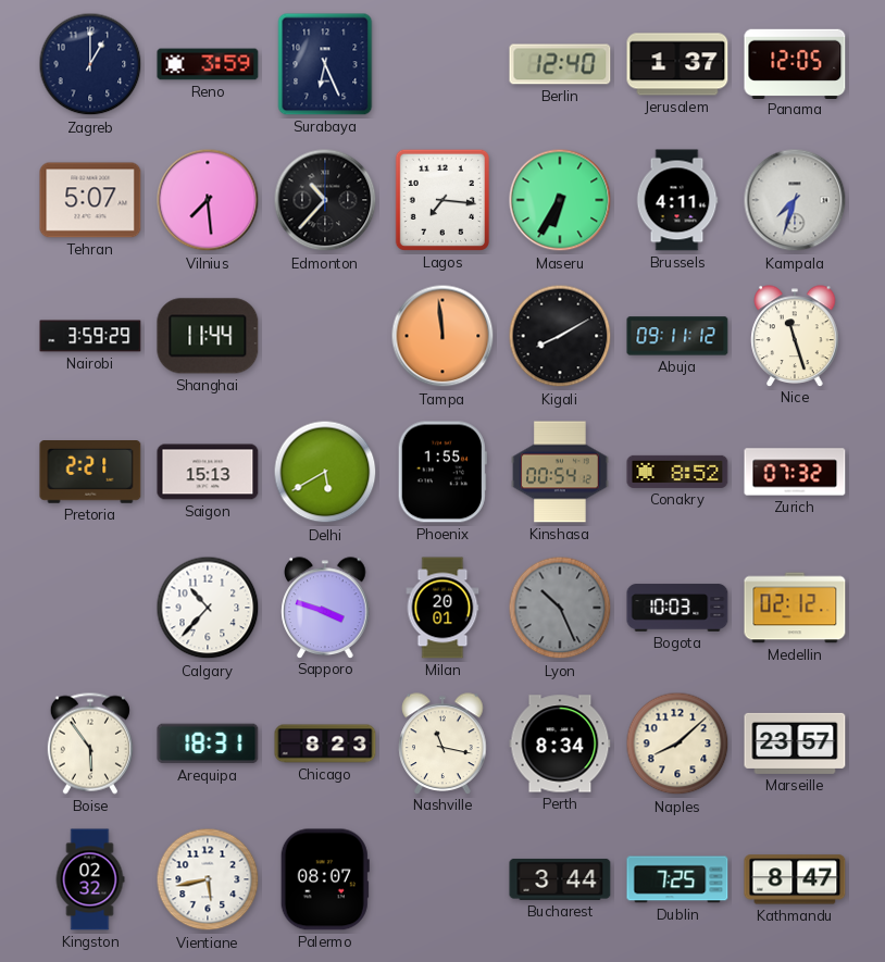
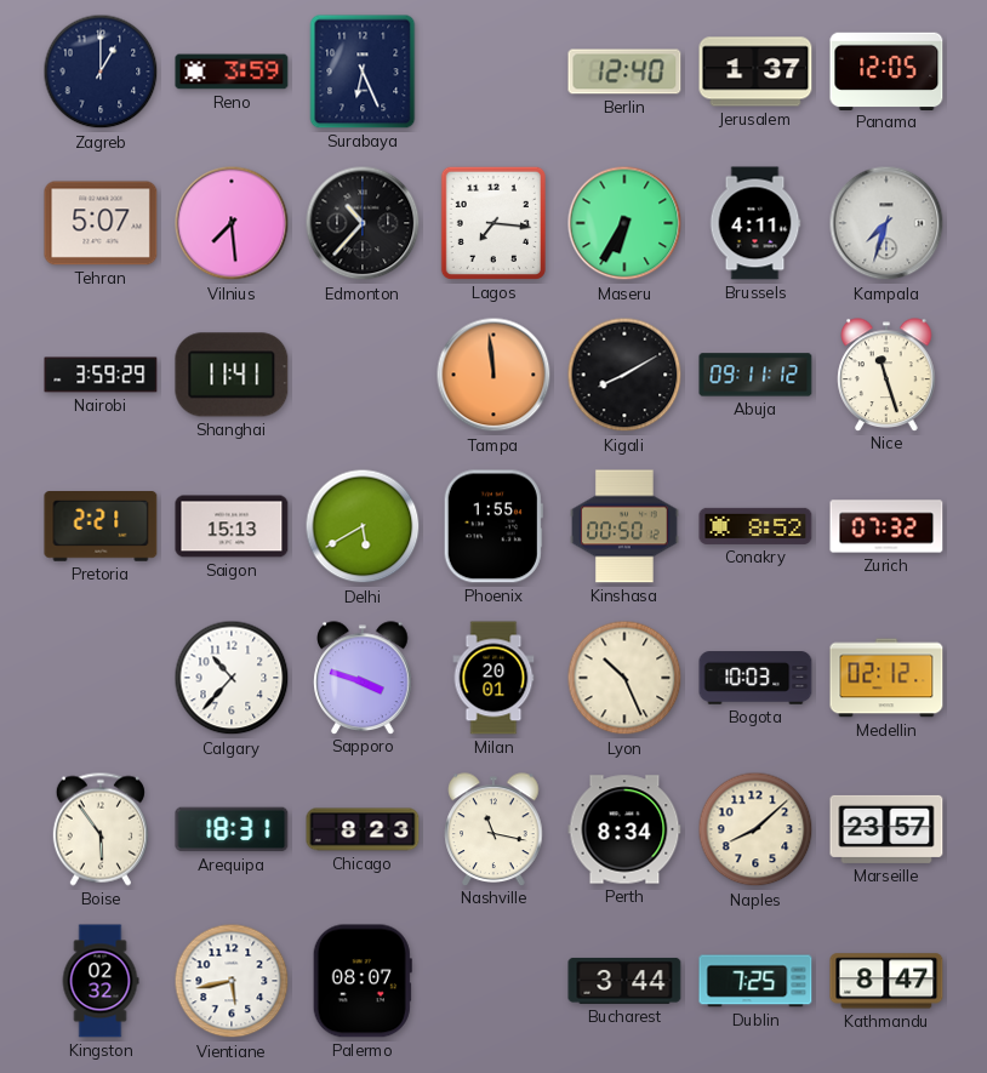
Shanghai: 11:44 -> 11:41 (232, 375)
Kinshasa: 00:54 -> 00:50 (624, 526)
Lyon dial: grey -> cream (624, 678)
